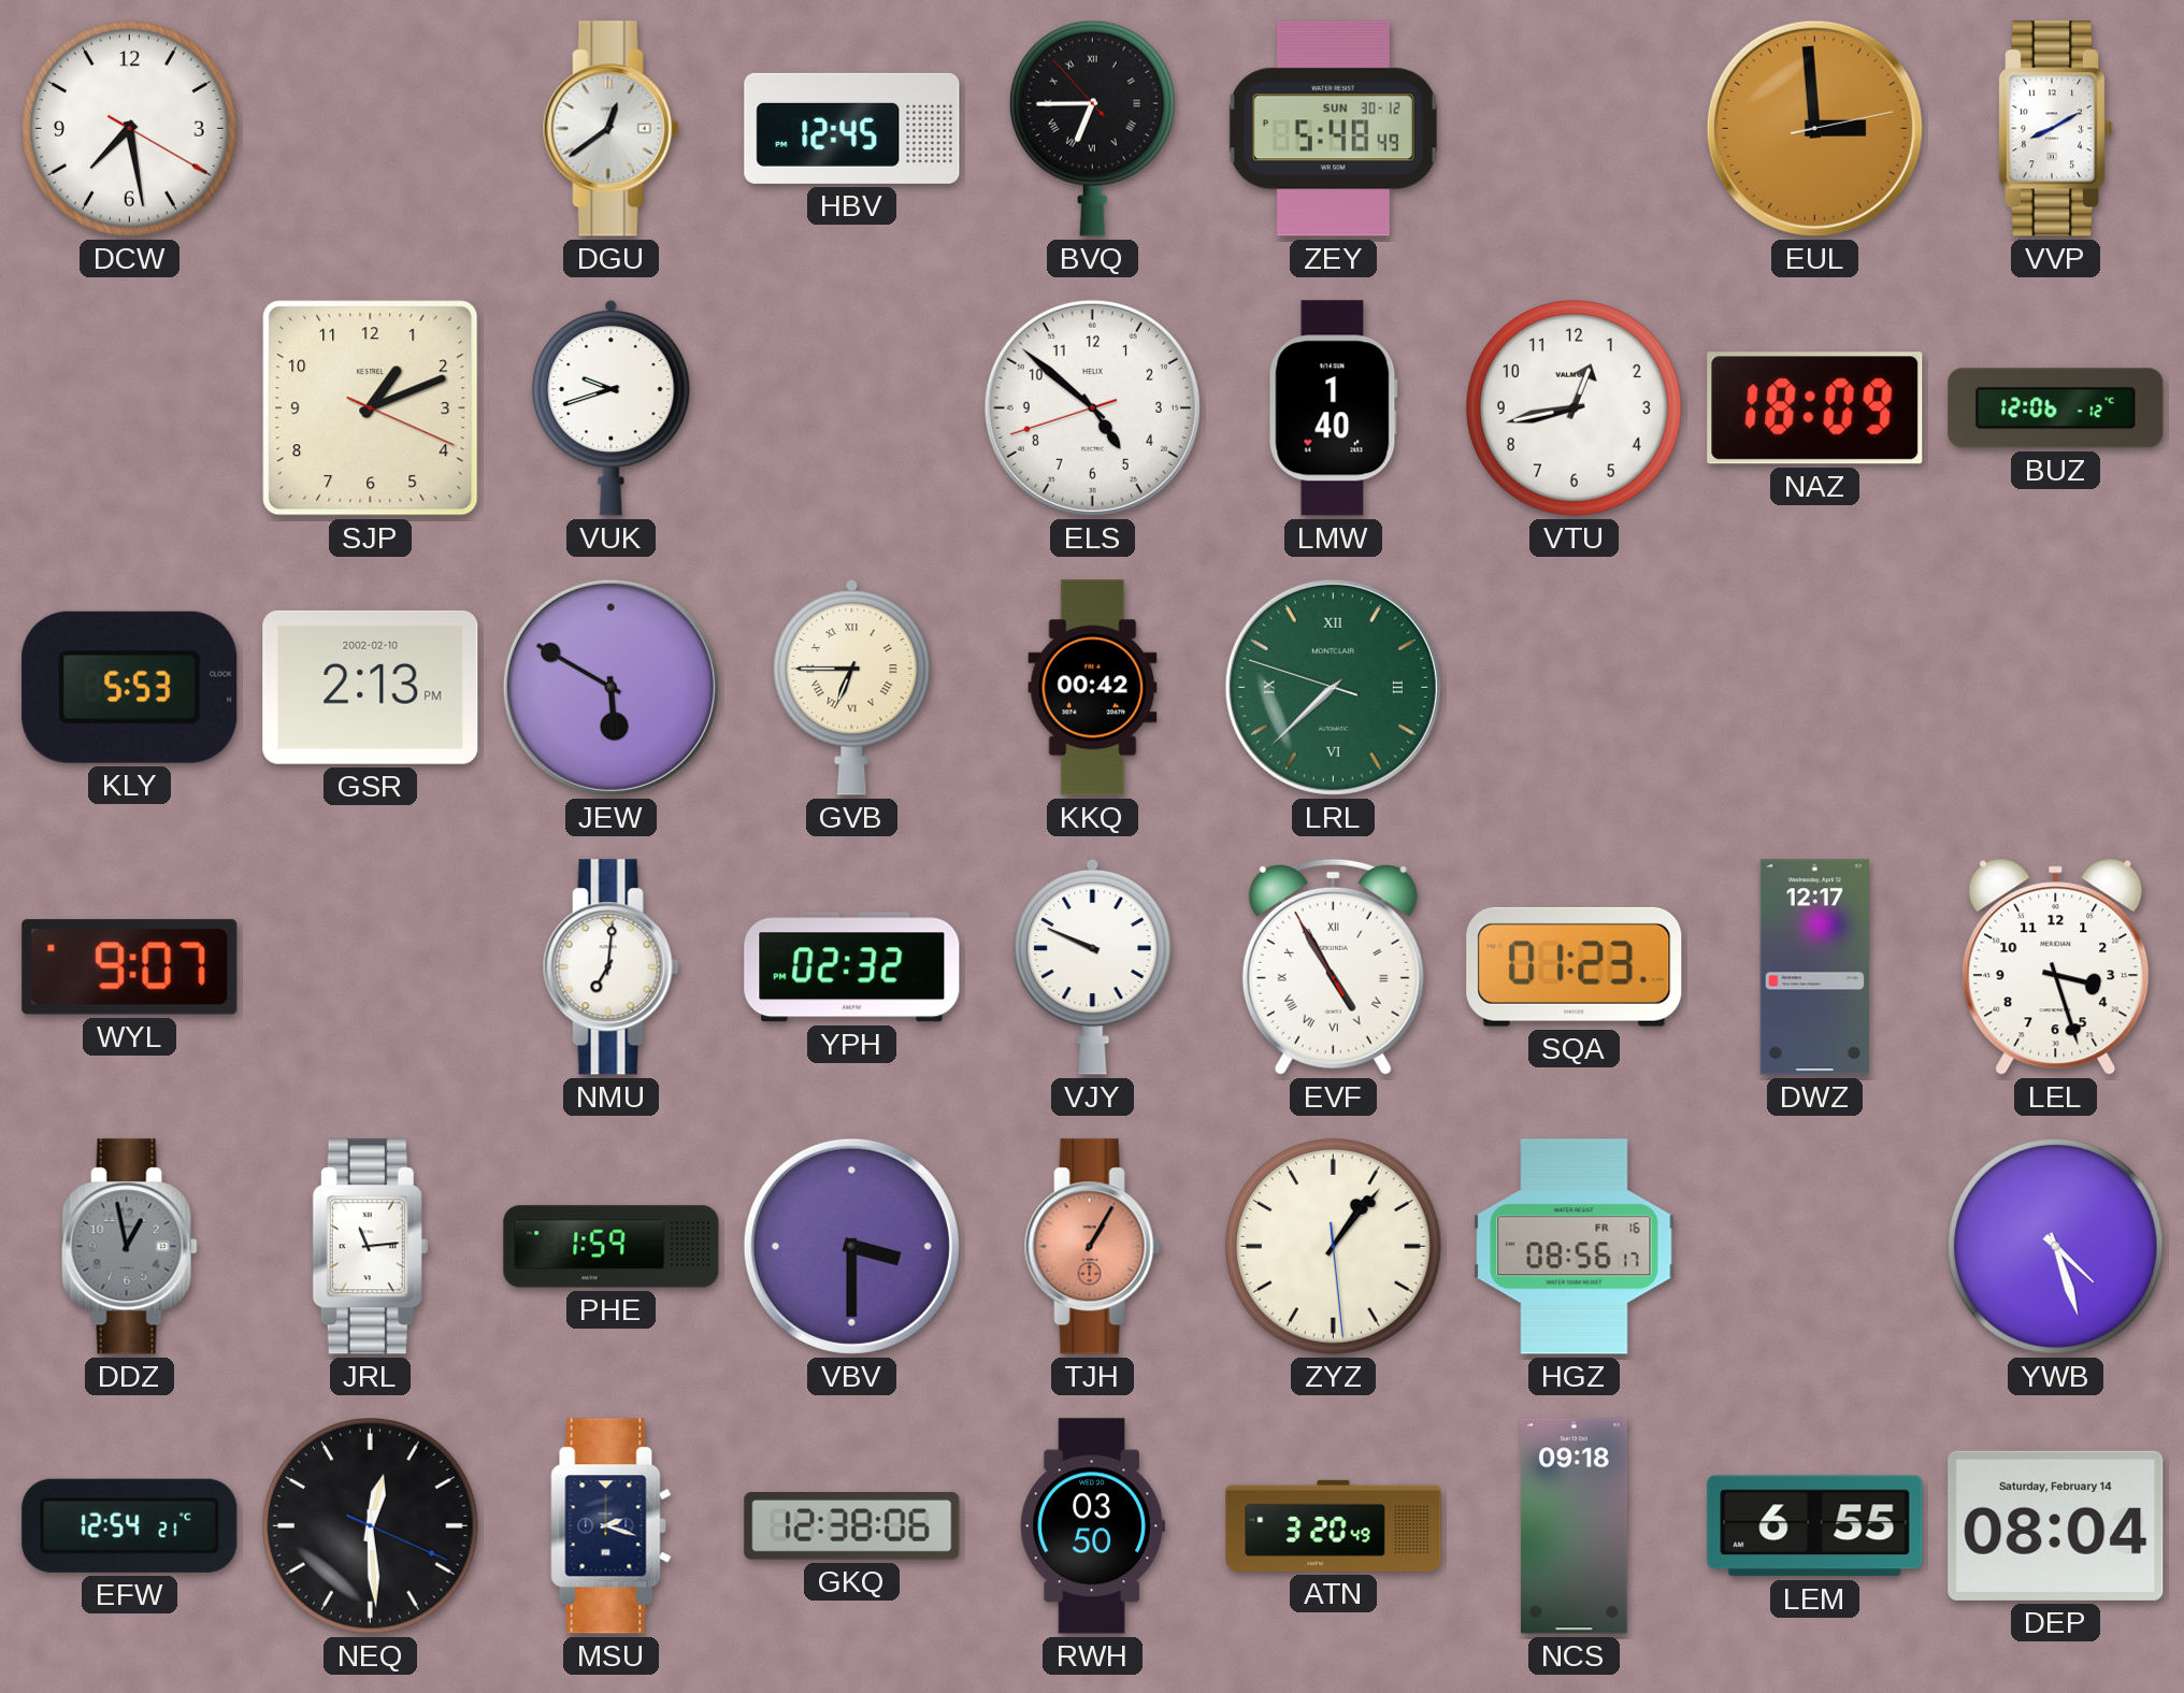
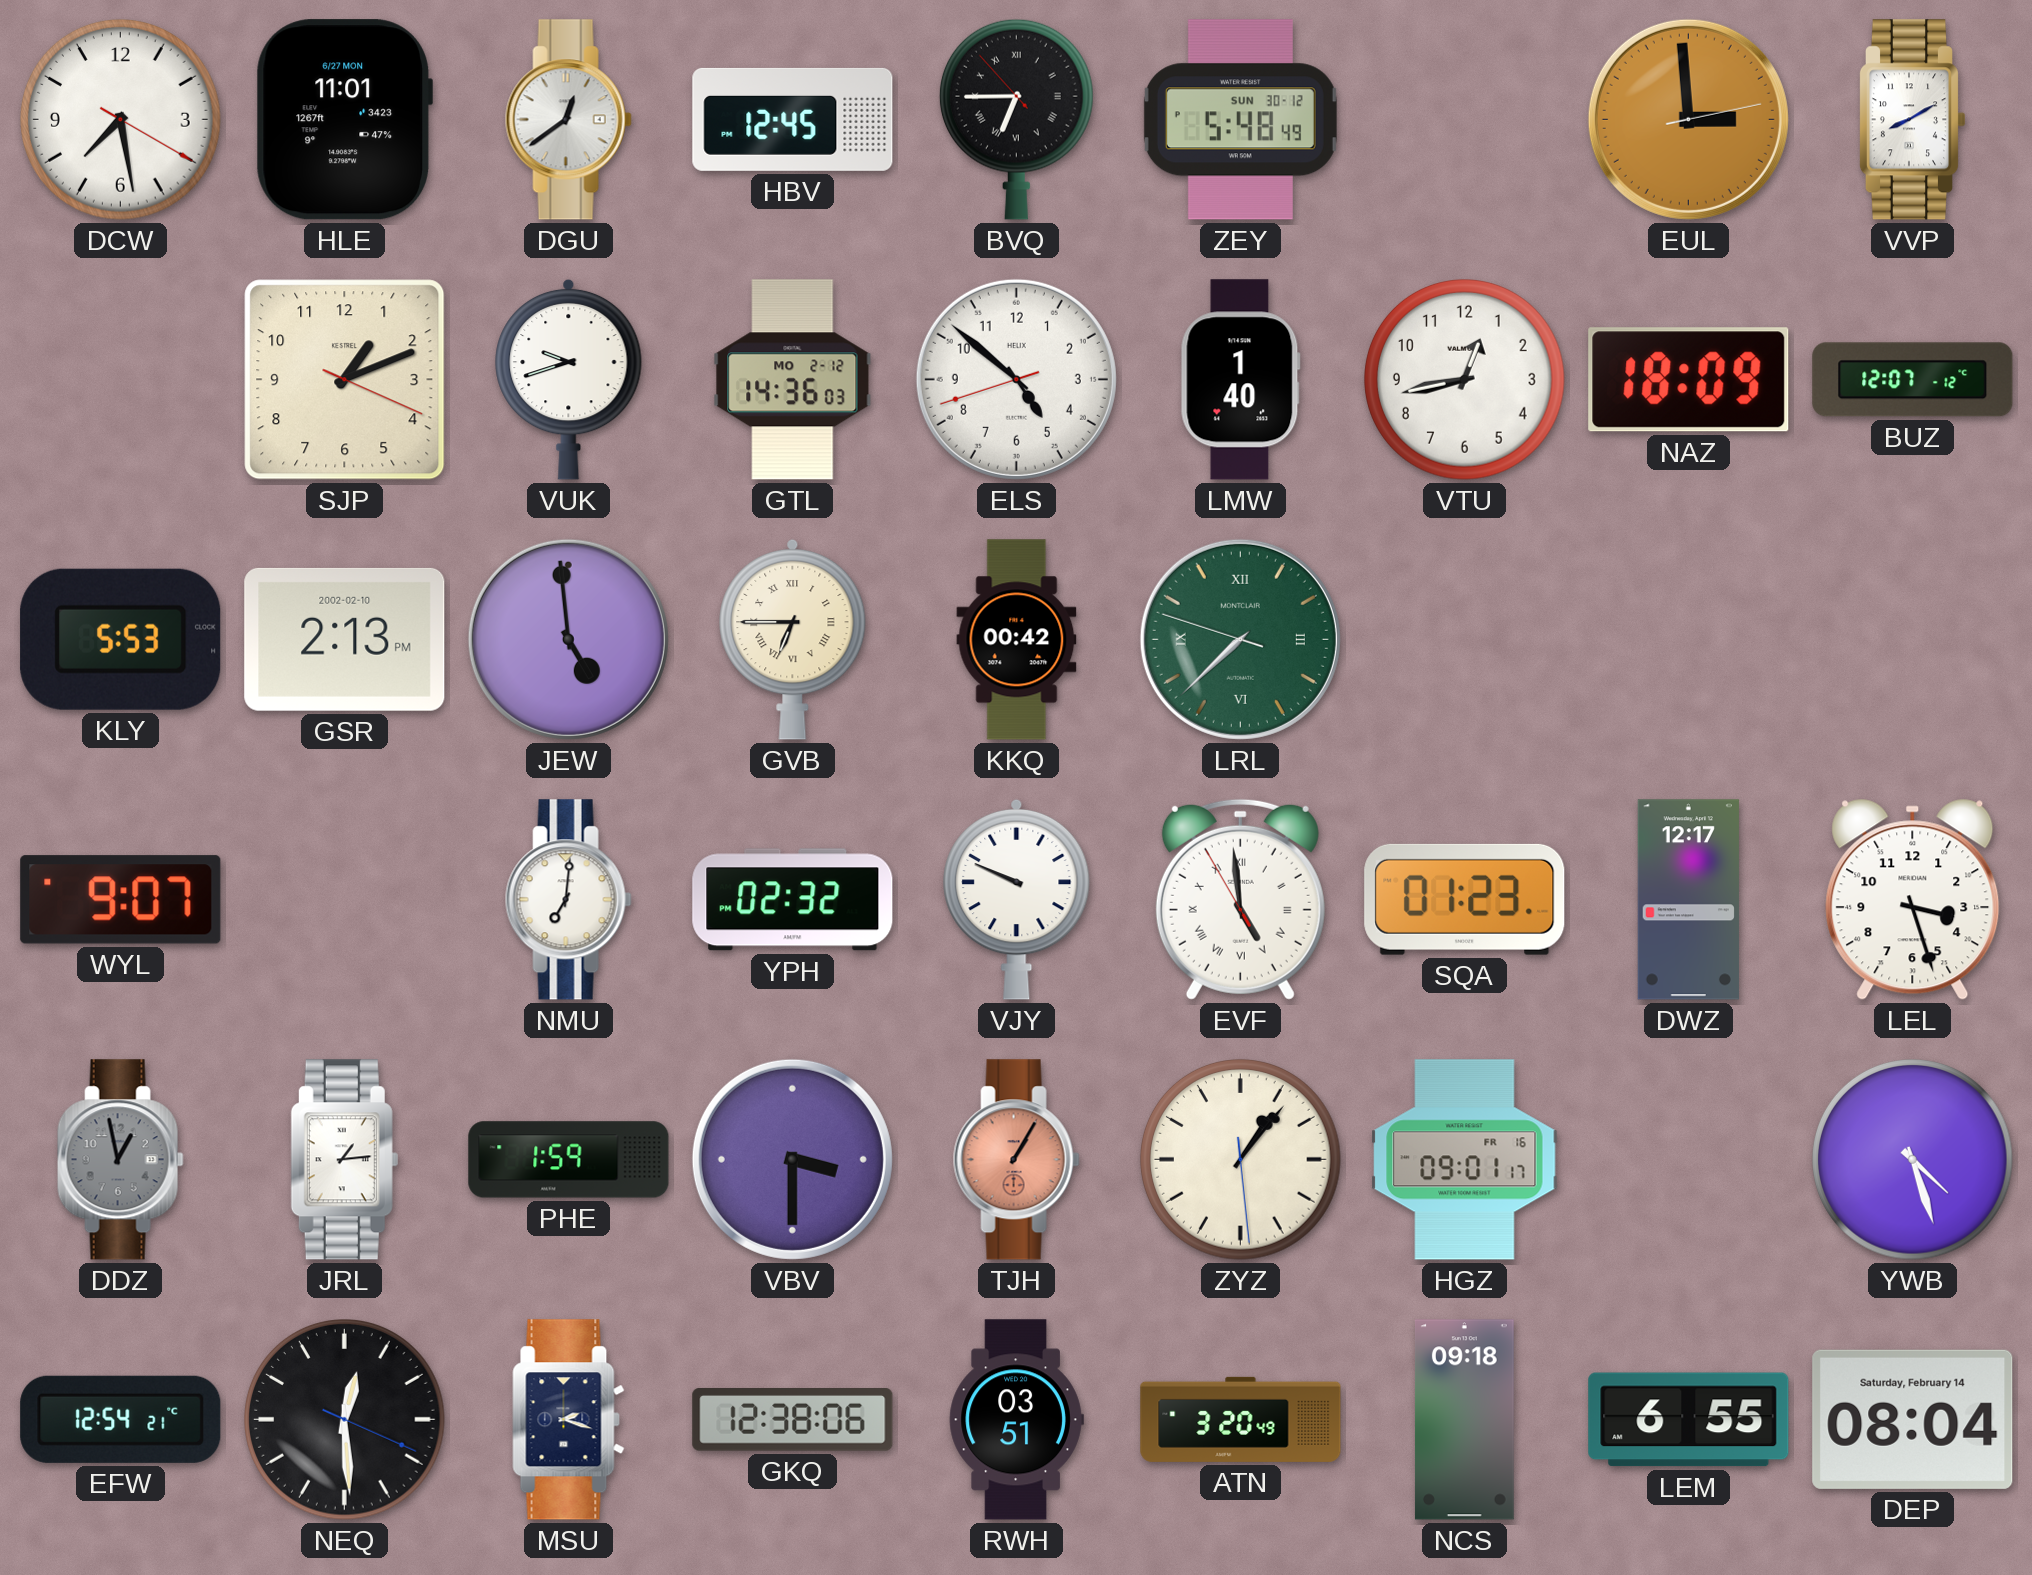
HLE: none -> 11:01 (344, 120)
GTL: none -> 14:36 (793, 380)
BUZ: 12:06 -> 12:07 (1913, 380)
JEW: 5:50 -> 4:59 (568, 639)
EVF: 4:54 -> 4:58 (1240, 899)
JRL: 11:14 -> 1:14 (344, 1160)
HGZ: 08:56 -> 09:01 (1465, 1160)
RWH: 03:50 -> 03:51 (1016, 1420)
